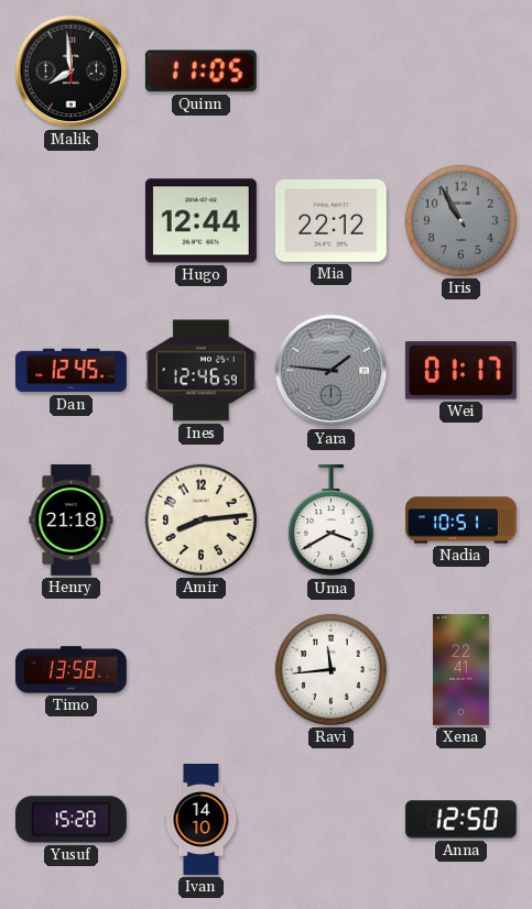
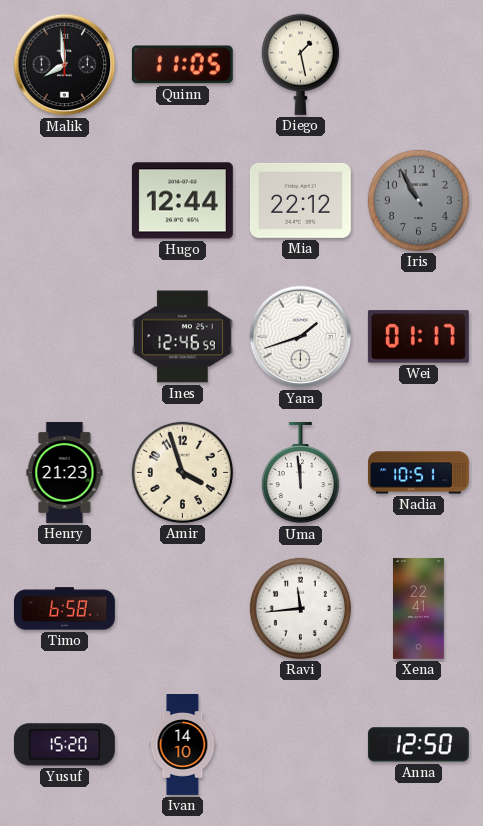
Diego: none -> 1:28 (300, 64)
Dan: 12:45 -> none (70, 371)
Yara: 1:46 -> 1:42 (301, 337)
Yara dial: grey -> white (301, 337)
Henry: 21:18 -> 21:23 (65, 472)
Amir: 8:14 -> 3:57 (182, 472)
Uma: 3:40 -> 11:59 (300, 473)
Timo: 13:58 -> 6:58 (64, 609)
